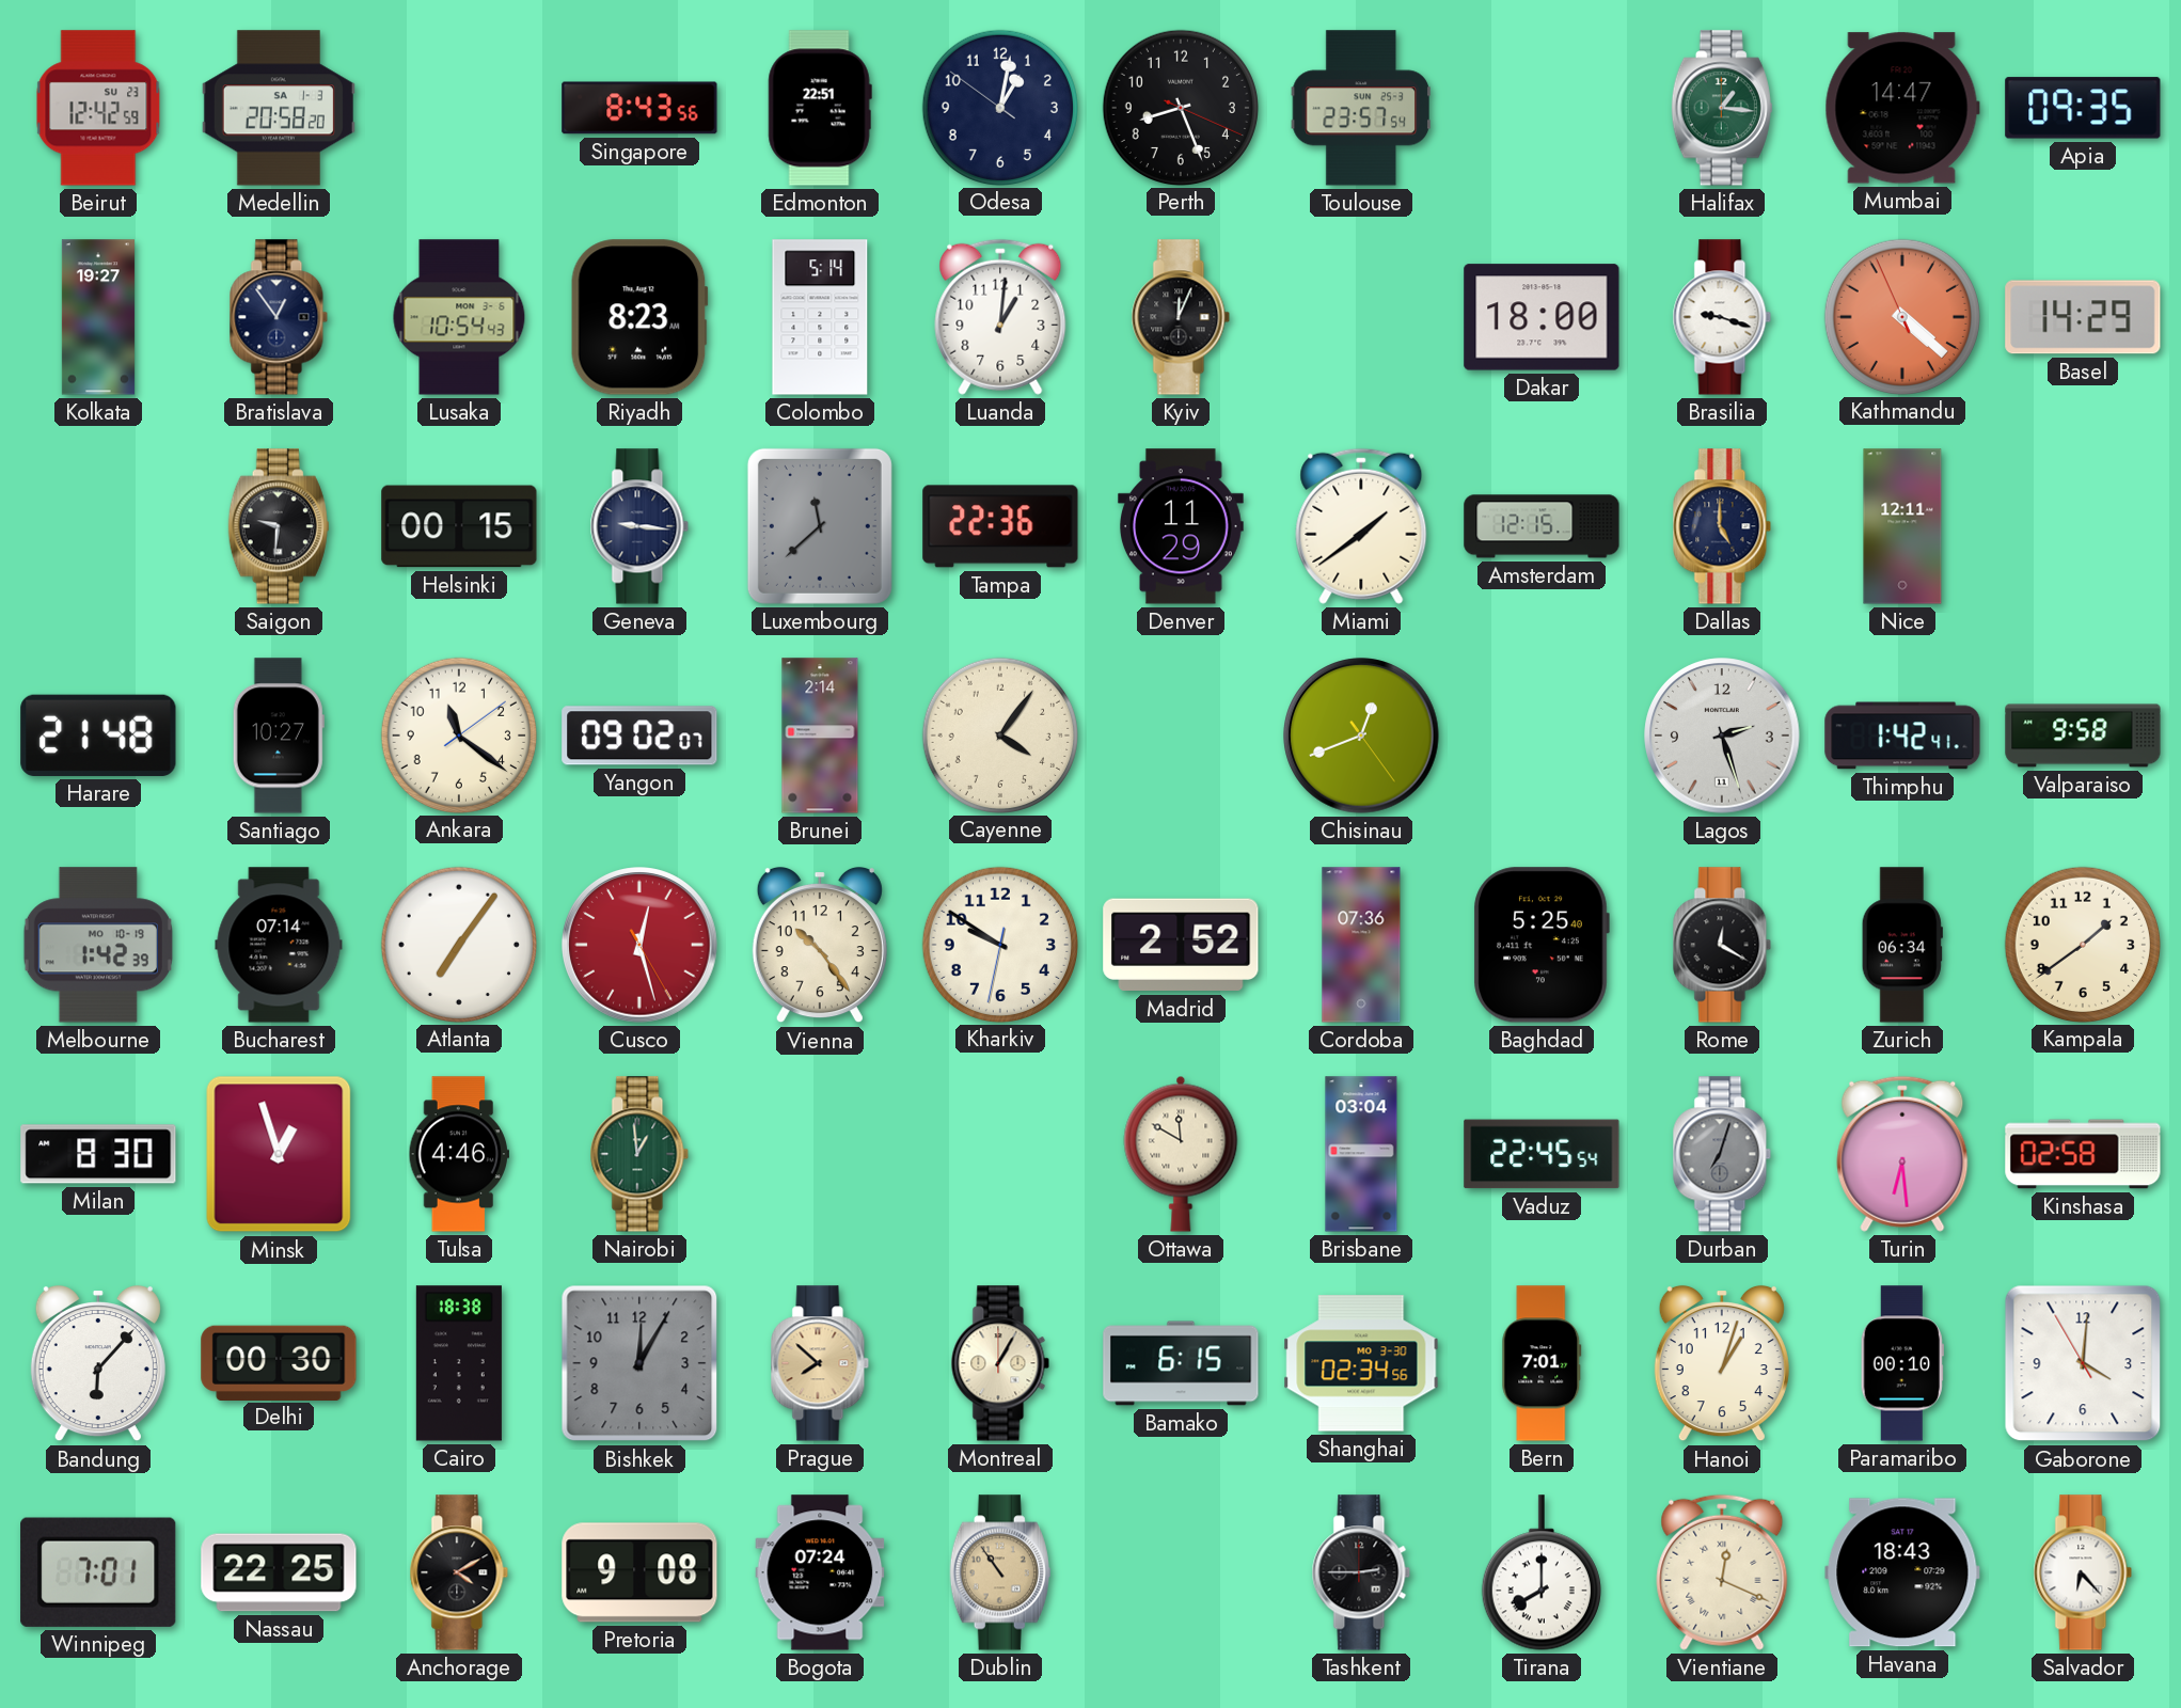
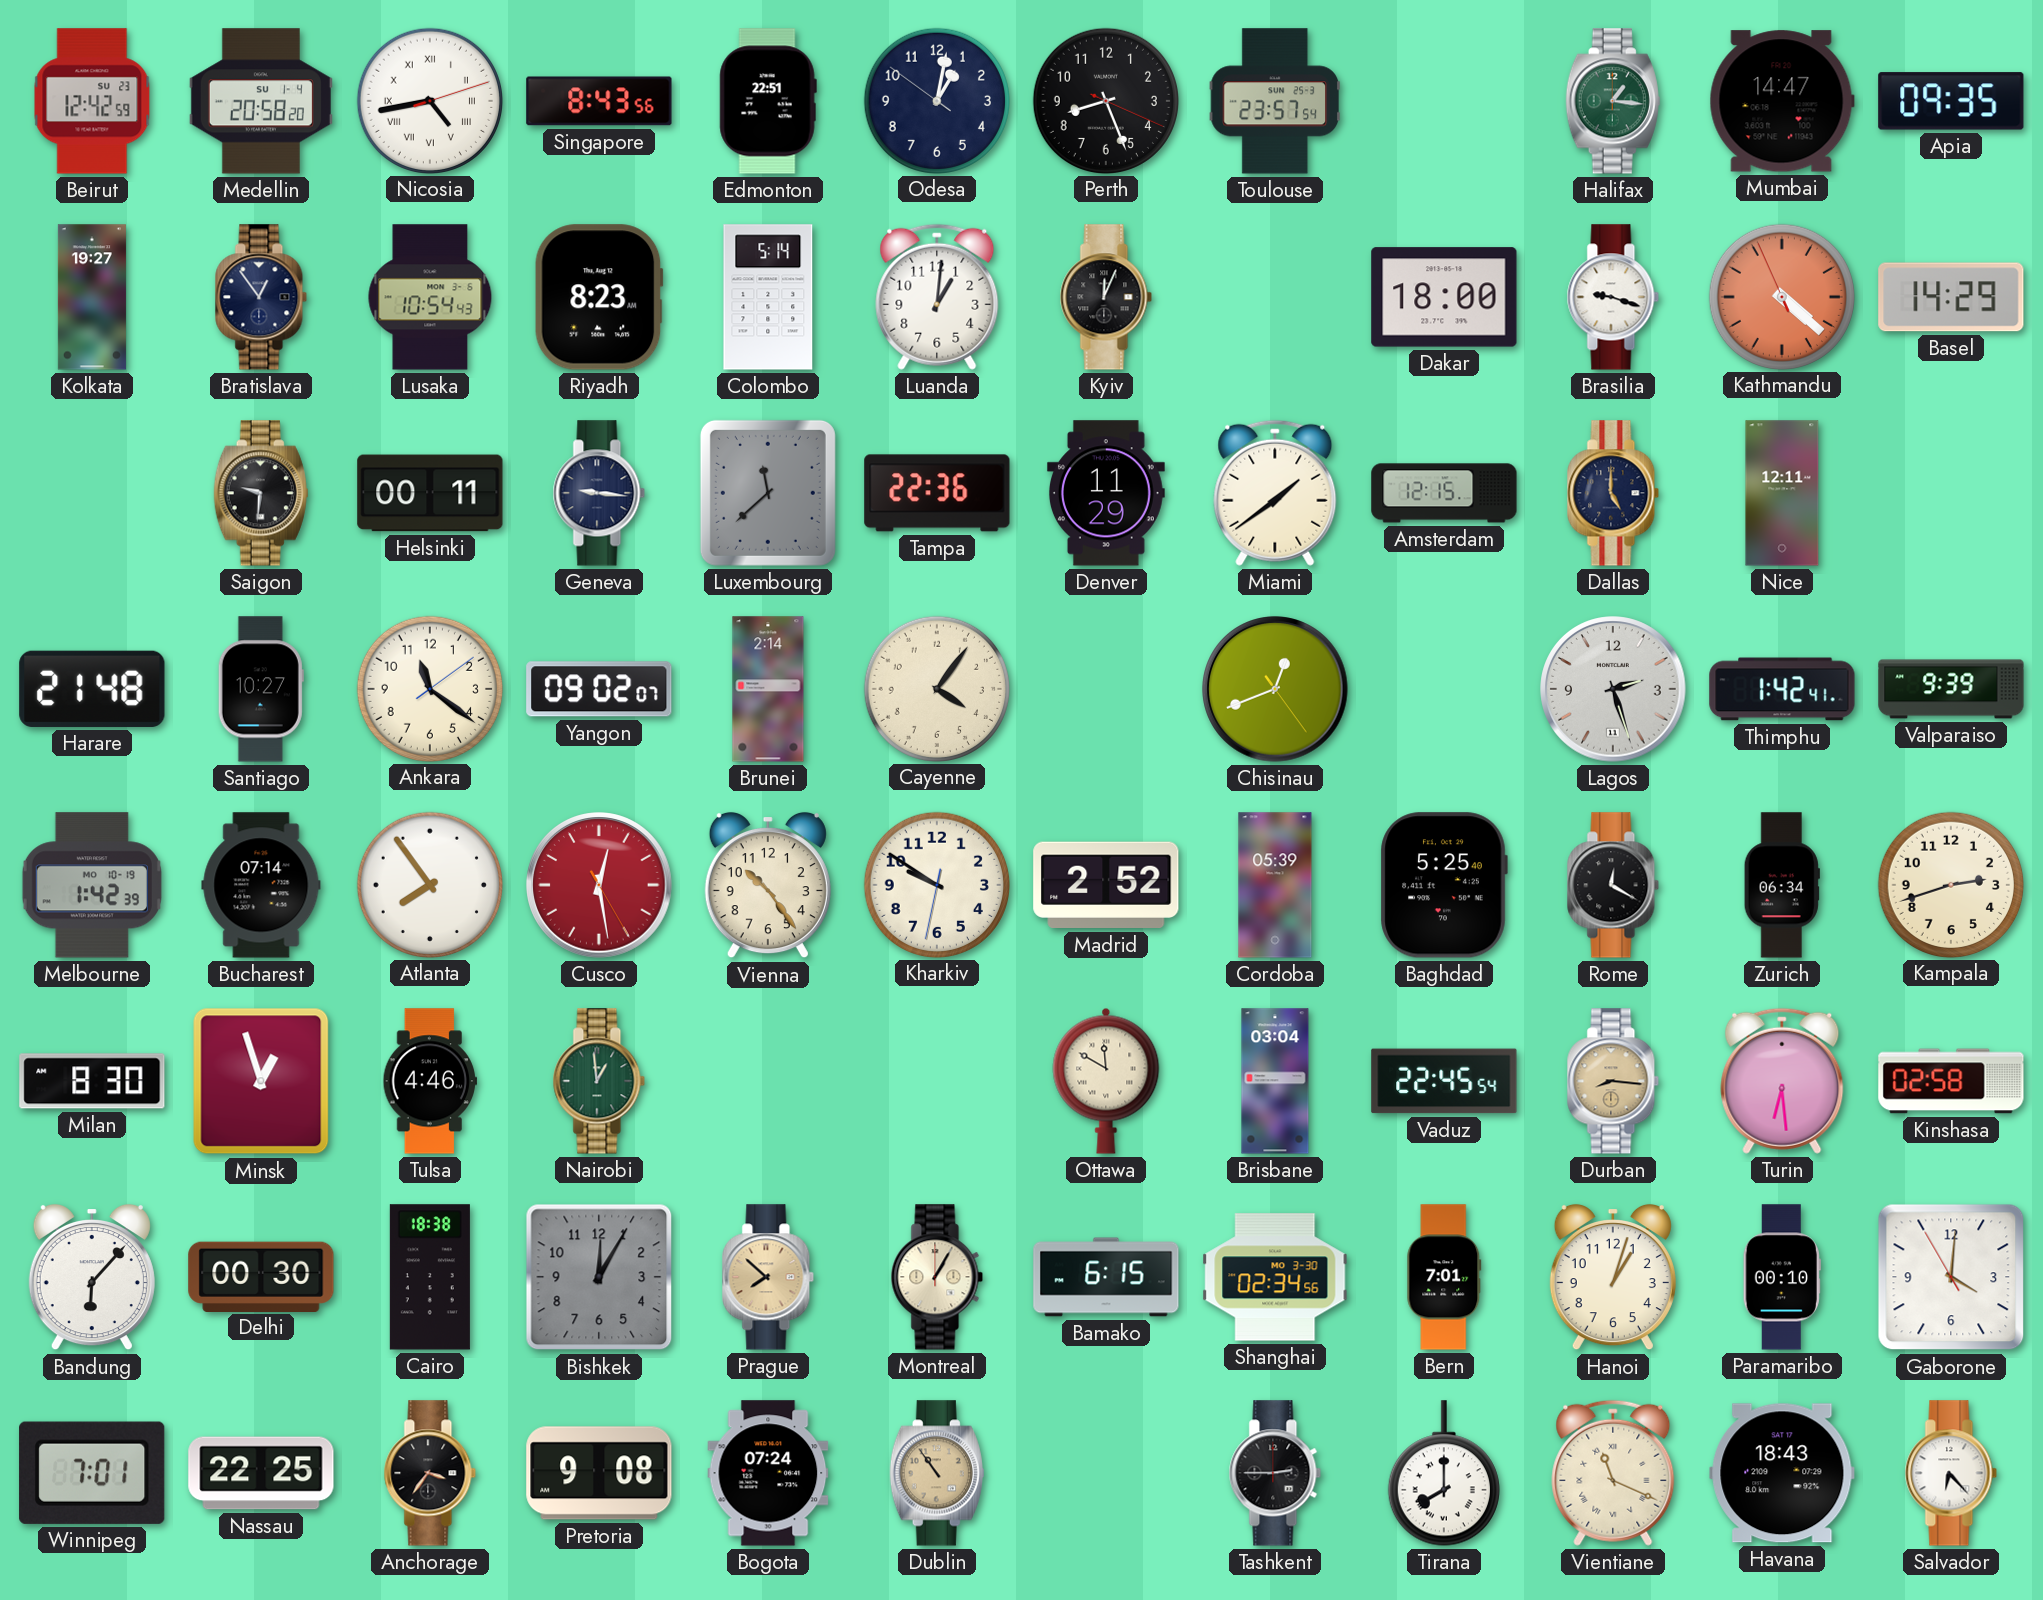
Medellin date: SA 1-3 -> SU 1-4 (261, 101)
Nicosia: none -> 4:43 (429, 100)
Helsinki: 00:15 -> 00:11 (430, 493)
Valparaiso: 9:58 -> 9:39 (1951, 689)
Atlanta: 7:06 -> 7:54 (429, 884)
Cusco: 12:27 -> 12:28 (599, 885)
Cordoba: 07:36 -> 05:39 (1275, 885)
Kampala: 1:39 -> 2:42 (1950, 884)
Durban: 7:03 -> 8:16 (1613, 1081)
Durban dial: grey -> champagne (1613, 1081)
Anchorage: 4:10 -> 3:36 (430, 1473)
Vientiane: 12:19 -> 11:19 (1613, 1473)
